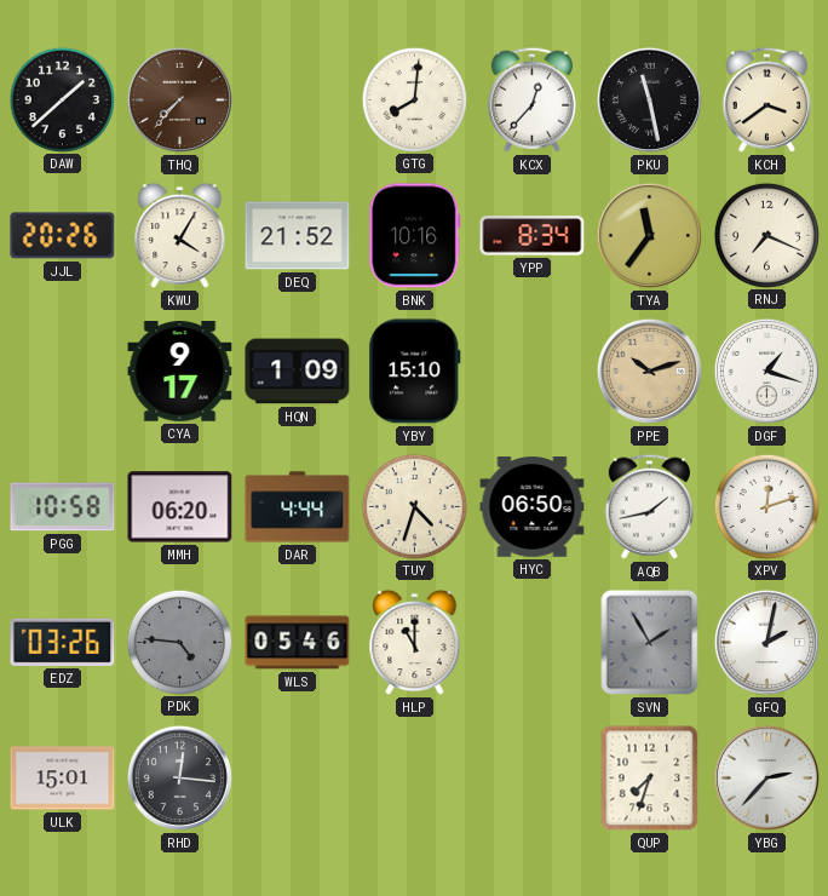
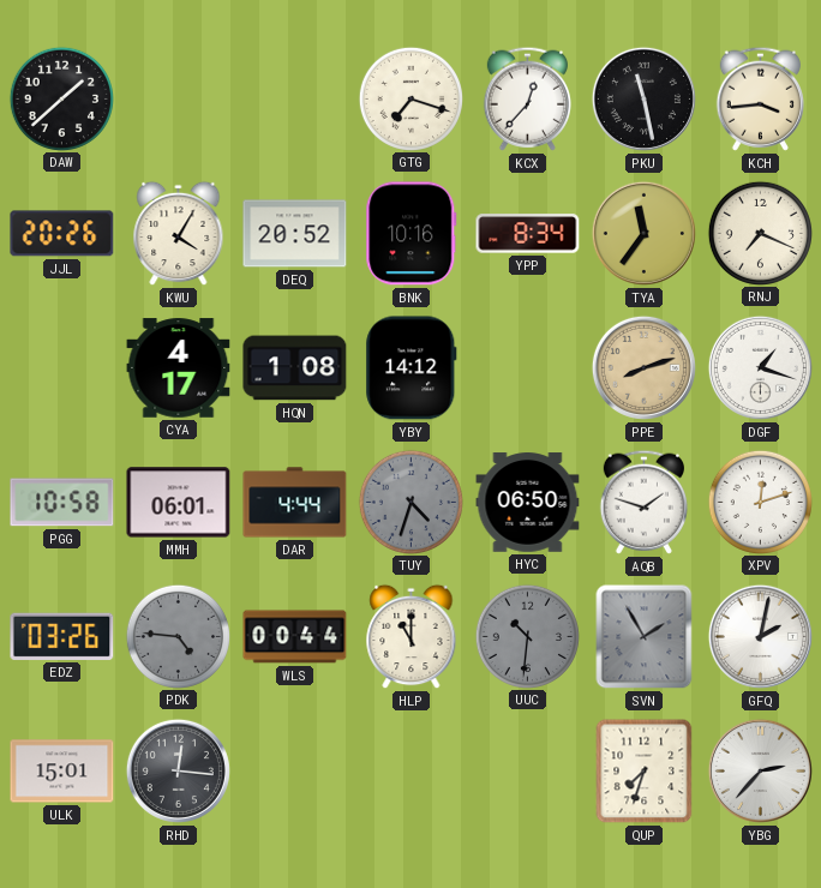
THQ: 7:37 -> none (179, 99)
GTG: 8:01 -> 7:18 (410, 98)
KCH: 3:39 -> 3:44 (760, 98)
DEQ: 21:52 -> 20:52 (295, 234)
CYA: 9:17 -> 4:17 (179, 368)
HQN: 1:09 -> 1:08 (295, 368)
YBY: 15:10 -> 14:12 (412, 368)
PPE: 10:12 -> 8:12 (643, 367)
MMH: 06:20 -> 06:01 (179, 503)
TUY dial: cream -> grey (410, 502)
AQB: 1:43 -> 1:48 (643, 502)
WLS: 05:46 -> 00:44 (295, 637)
UUC: none -> 10:31 (527, 636)
